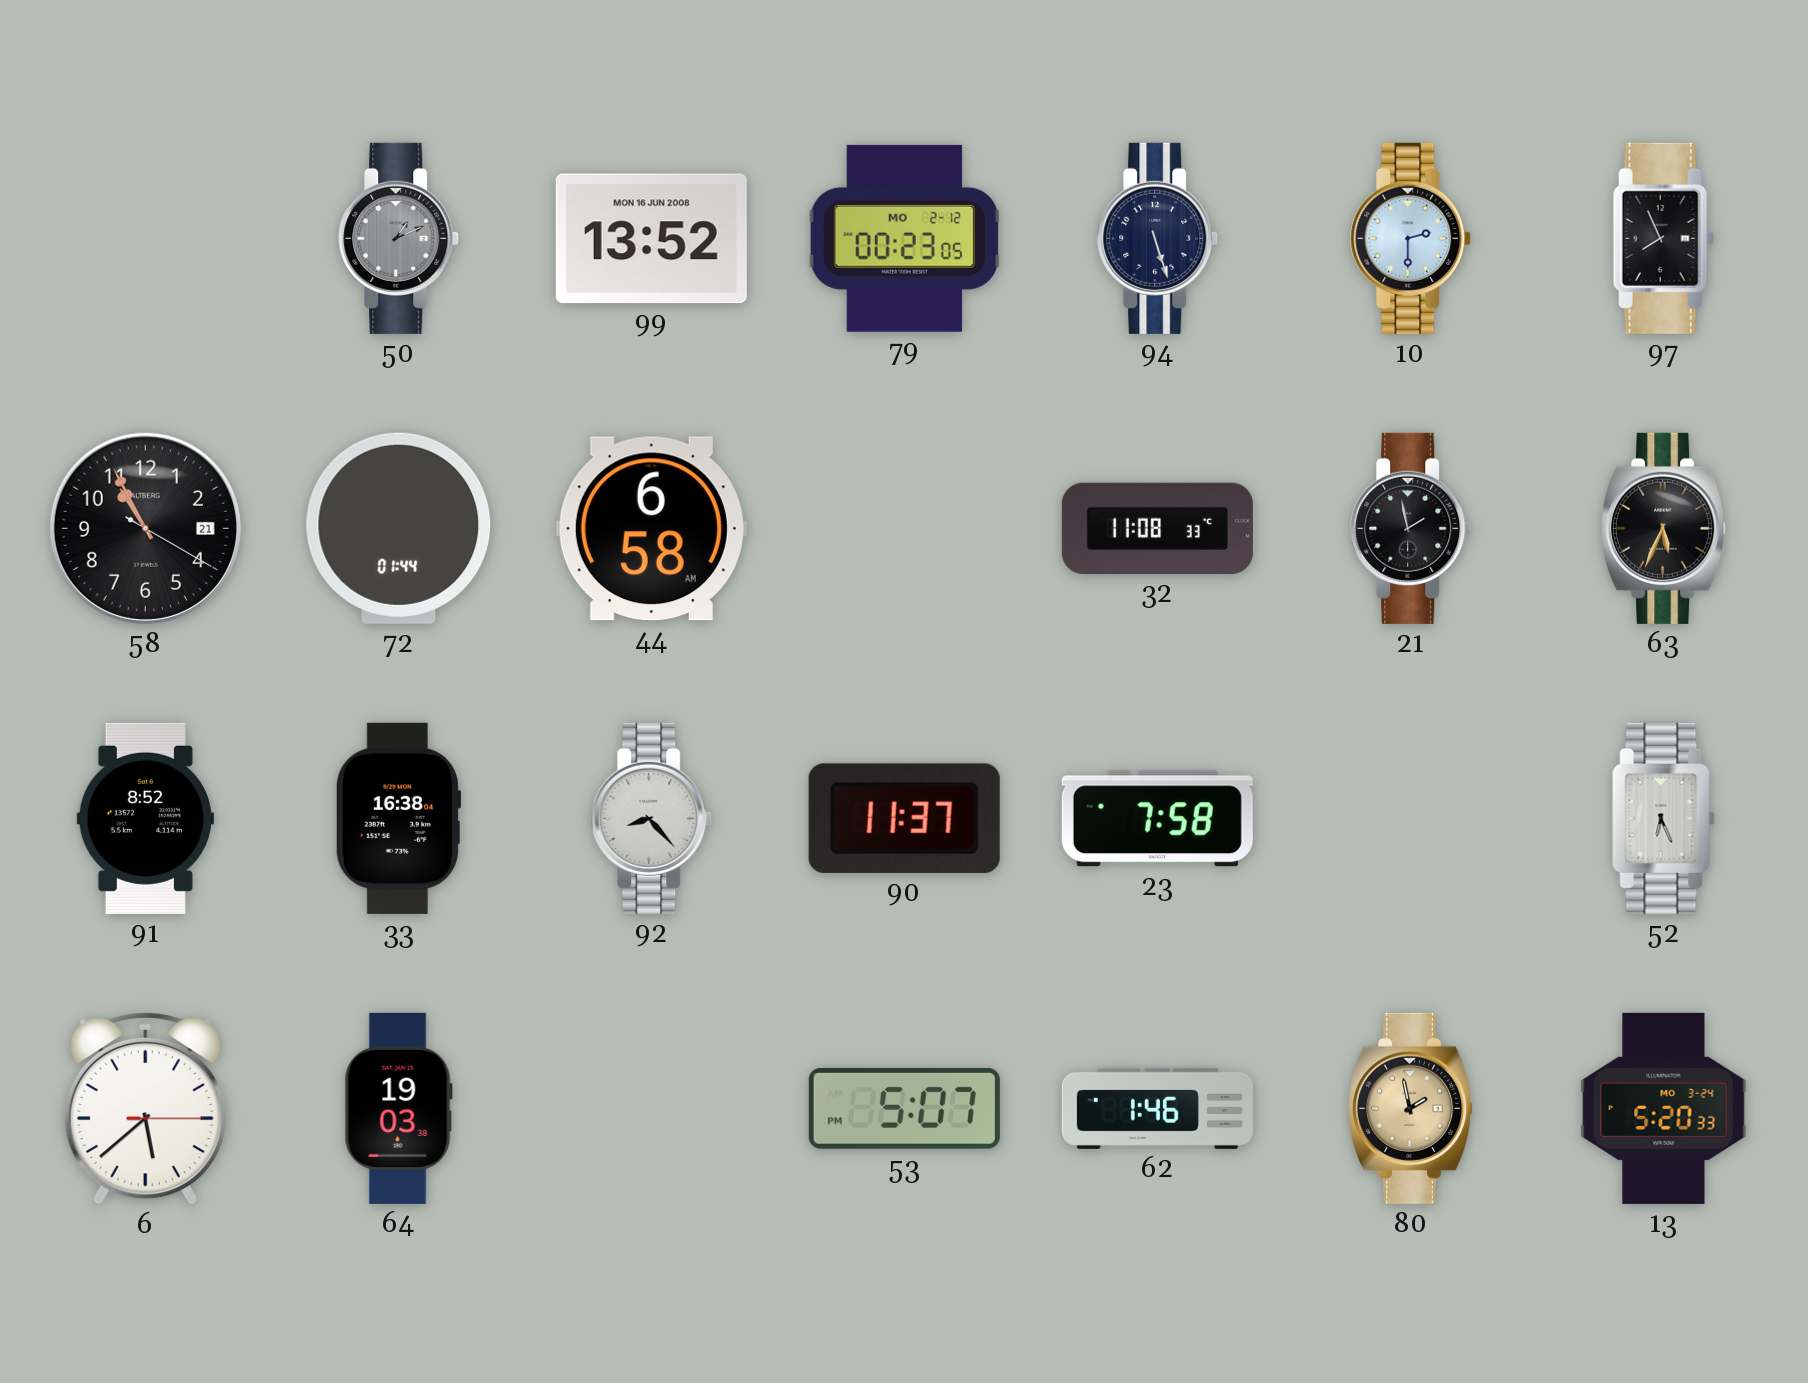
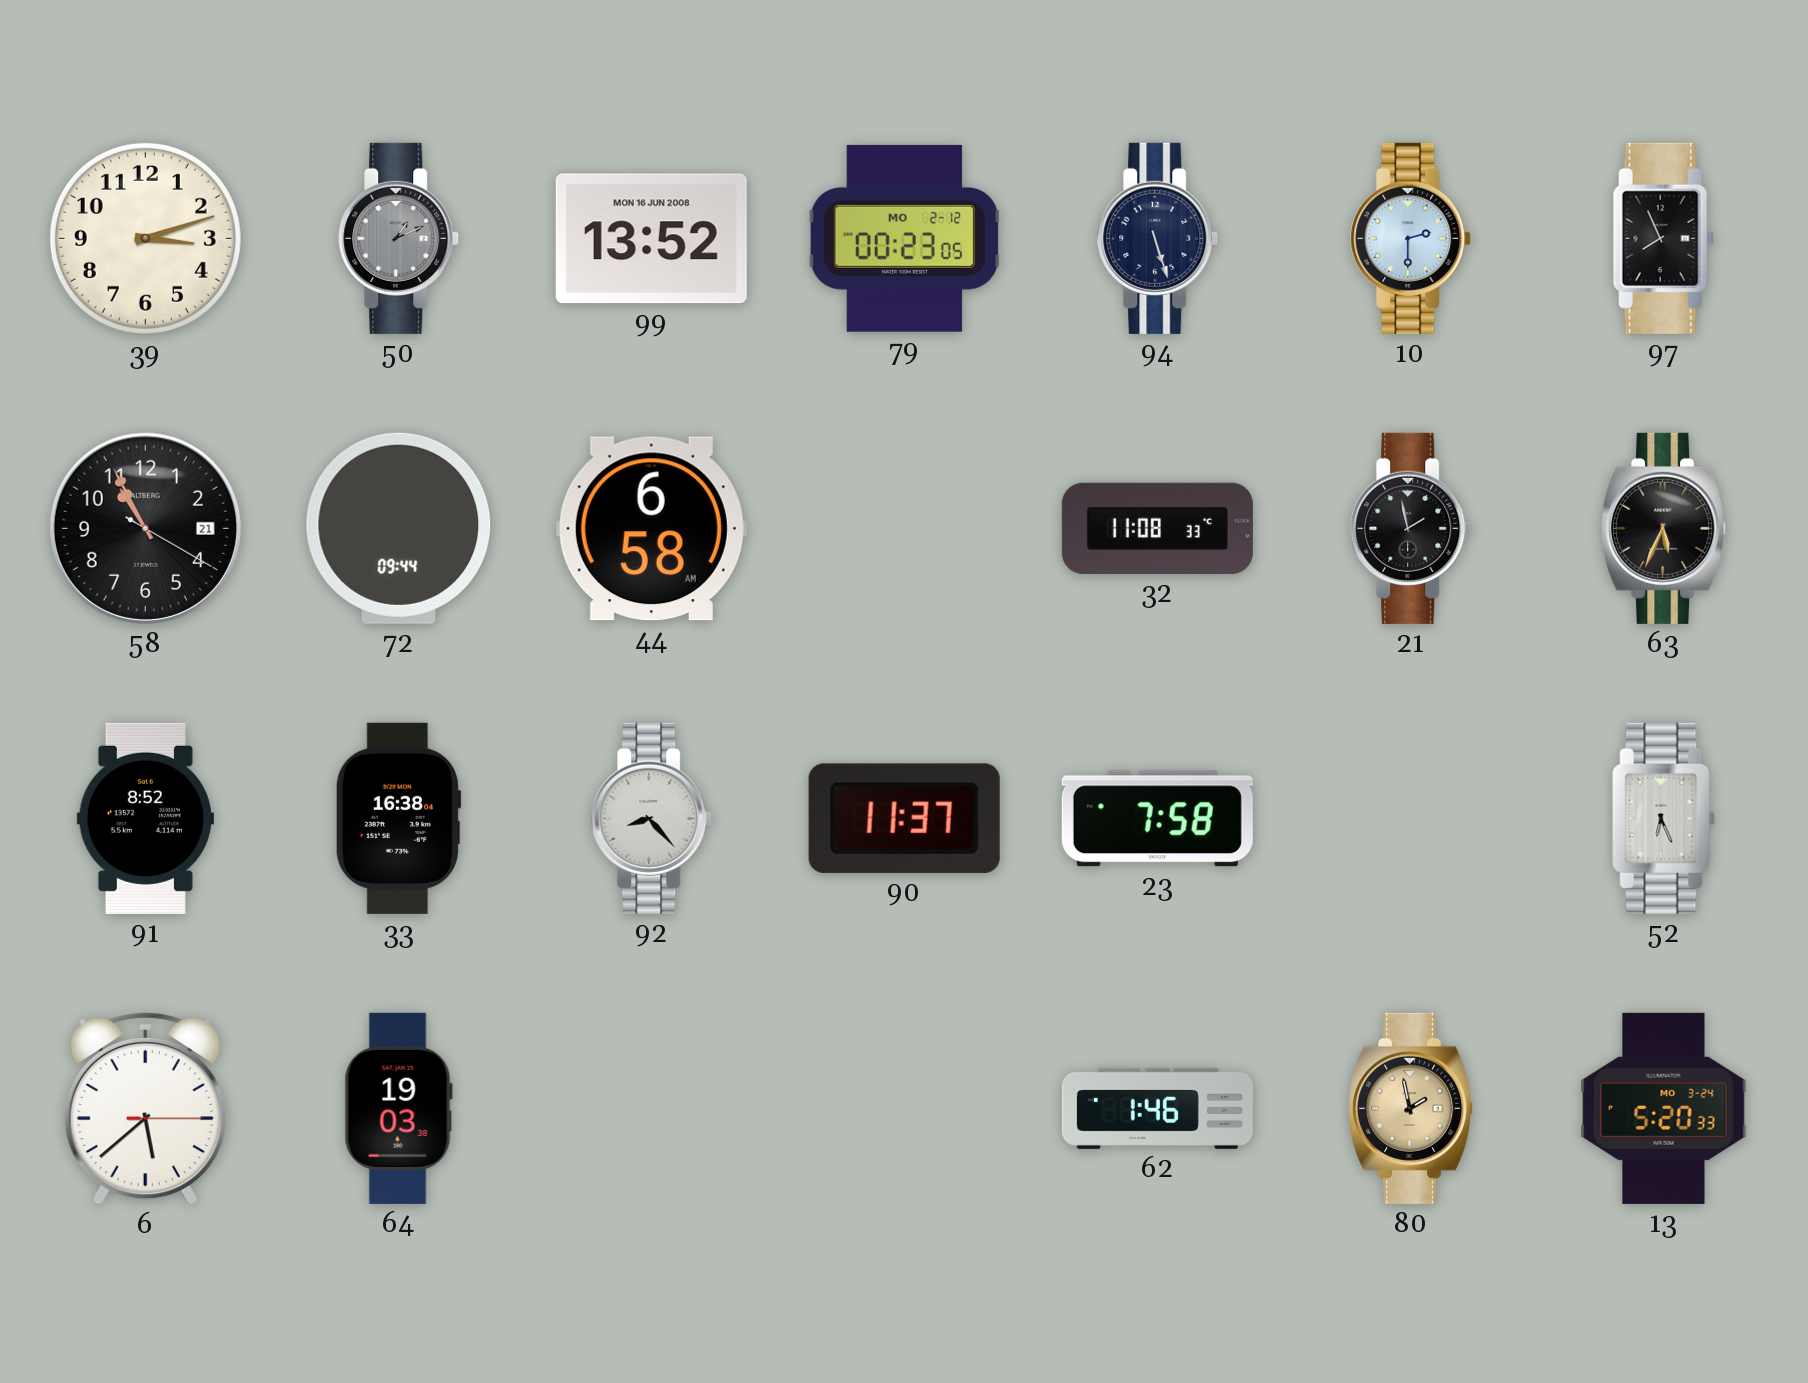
39: none -> 3:12 (145, 238)
72: 01:44 -> 09:44 (399, 528)
53: 5:07 -> none (904, 1108)
